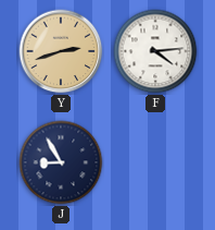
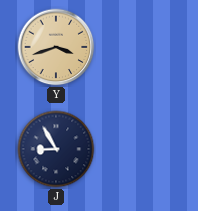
Y: 2:42 -> 3:42 (56, 47)
F: 4:14 -> none (155, 51)
